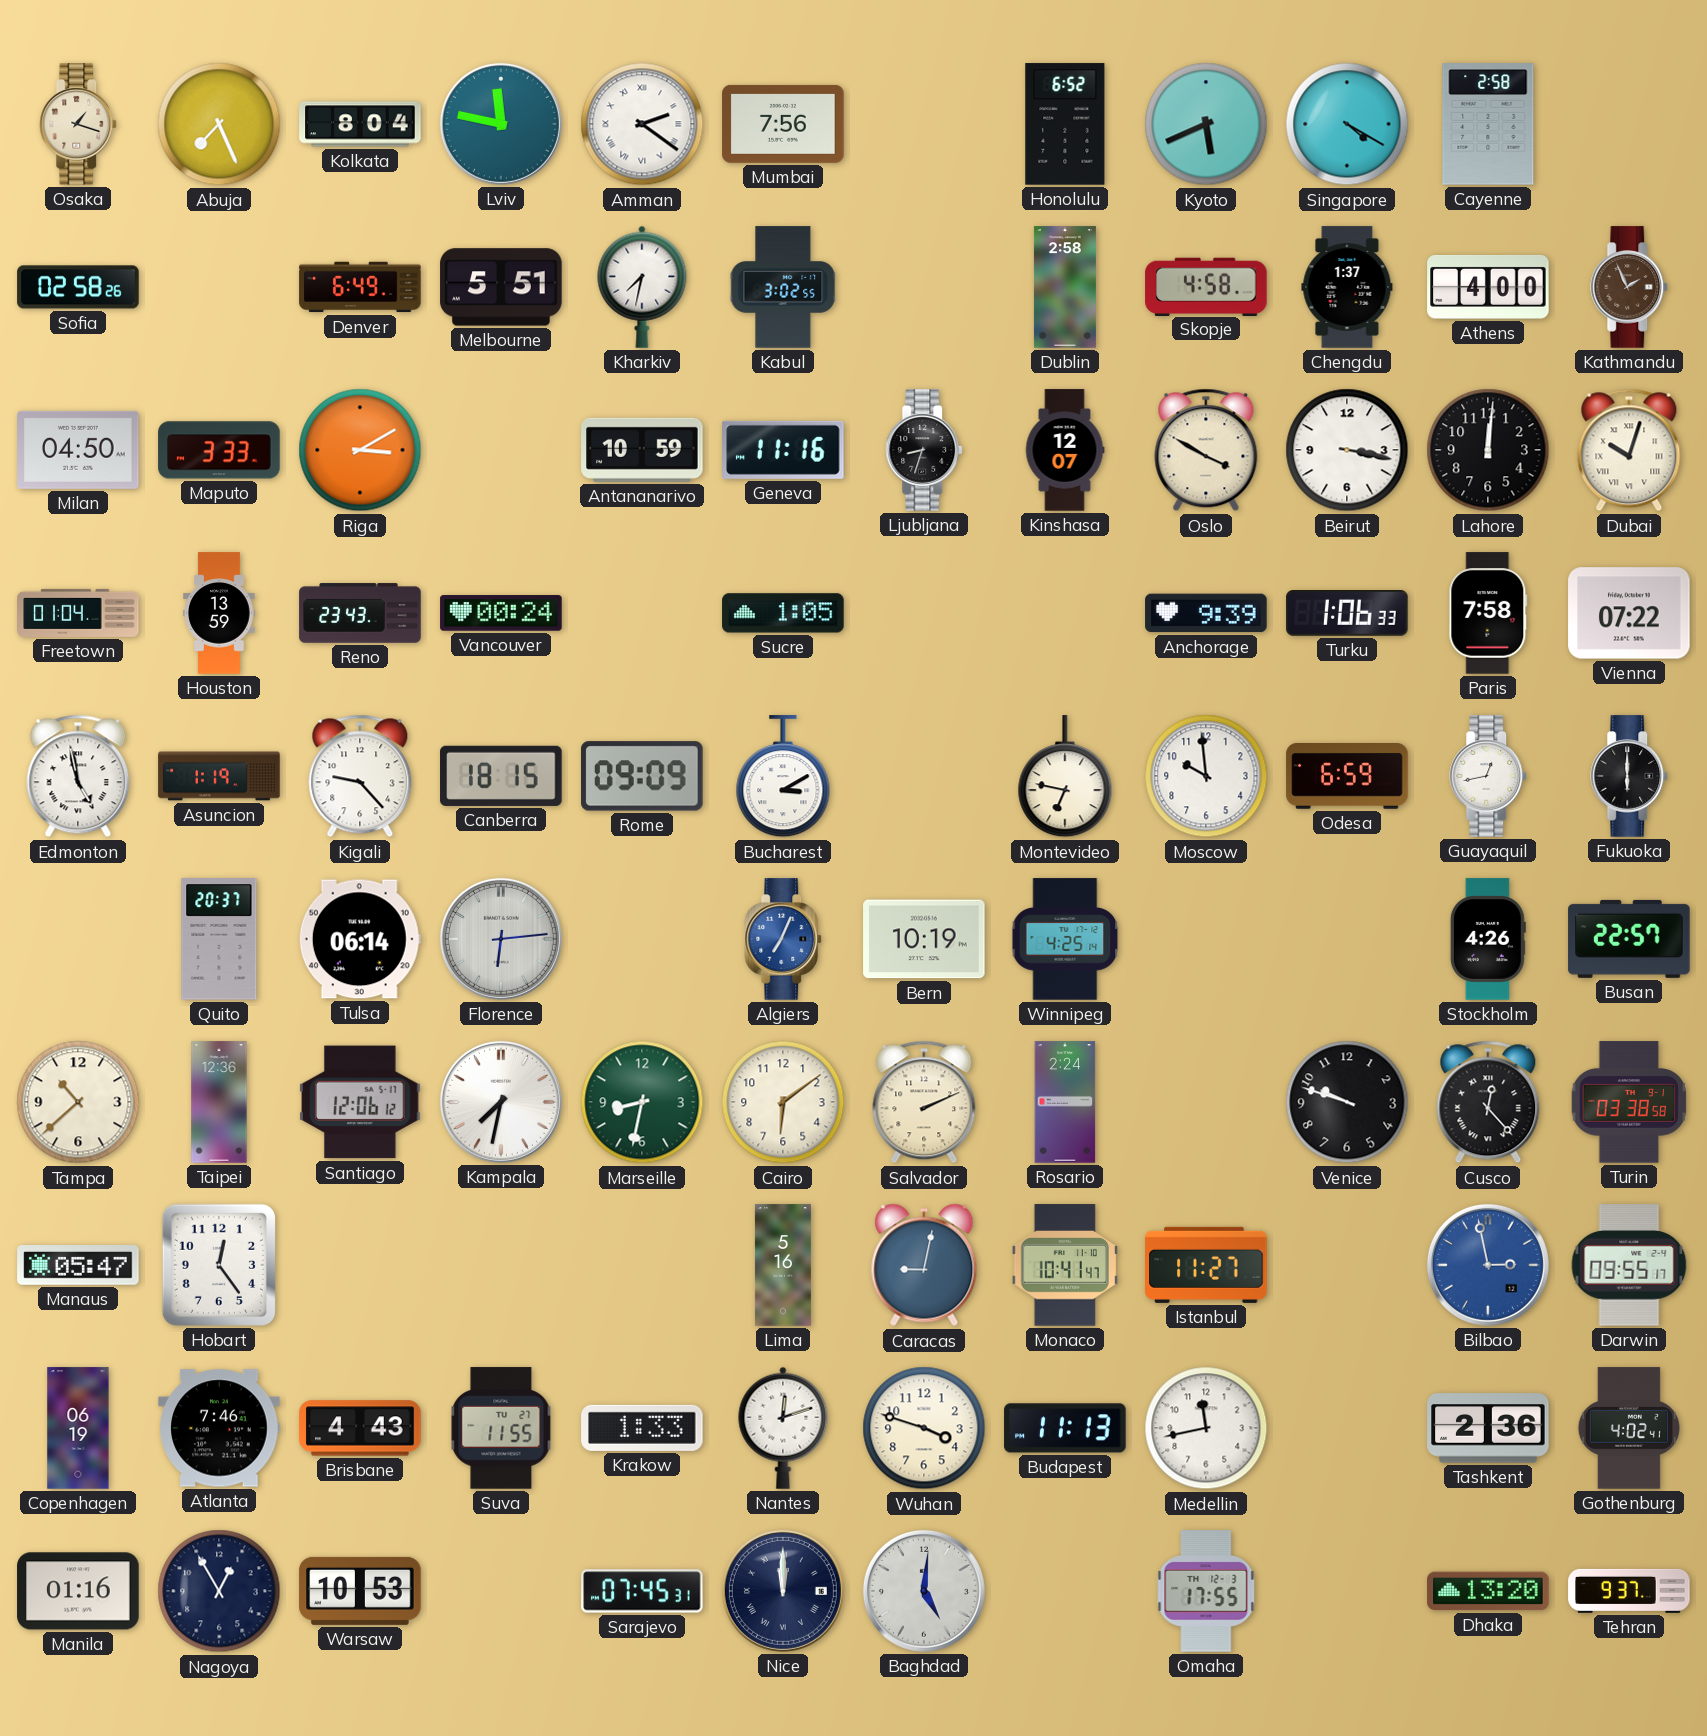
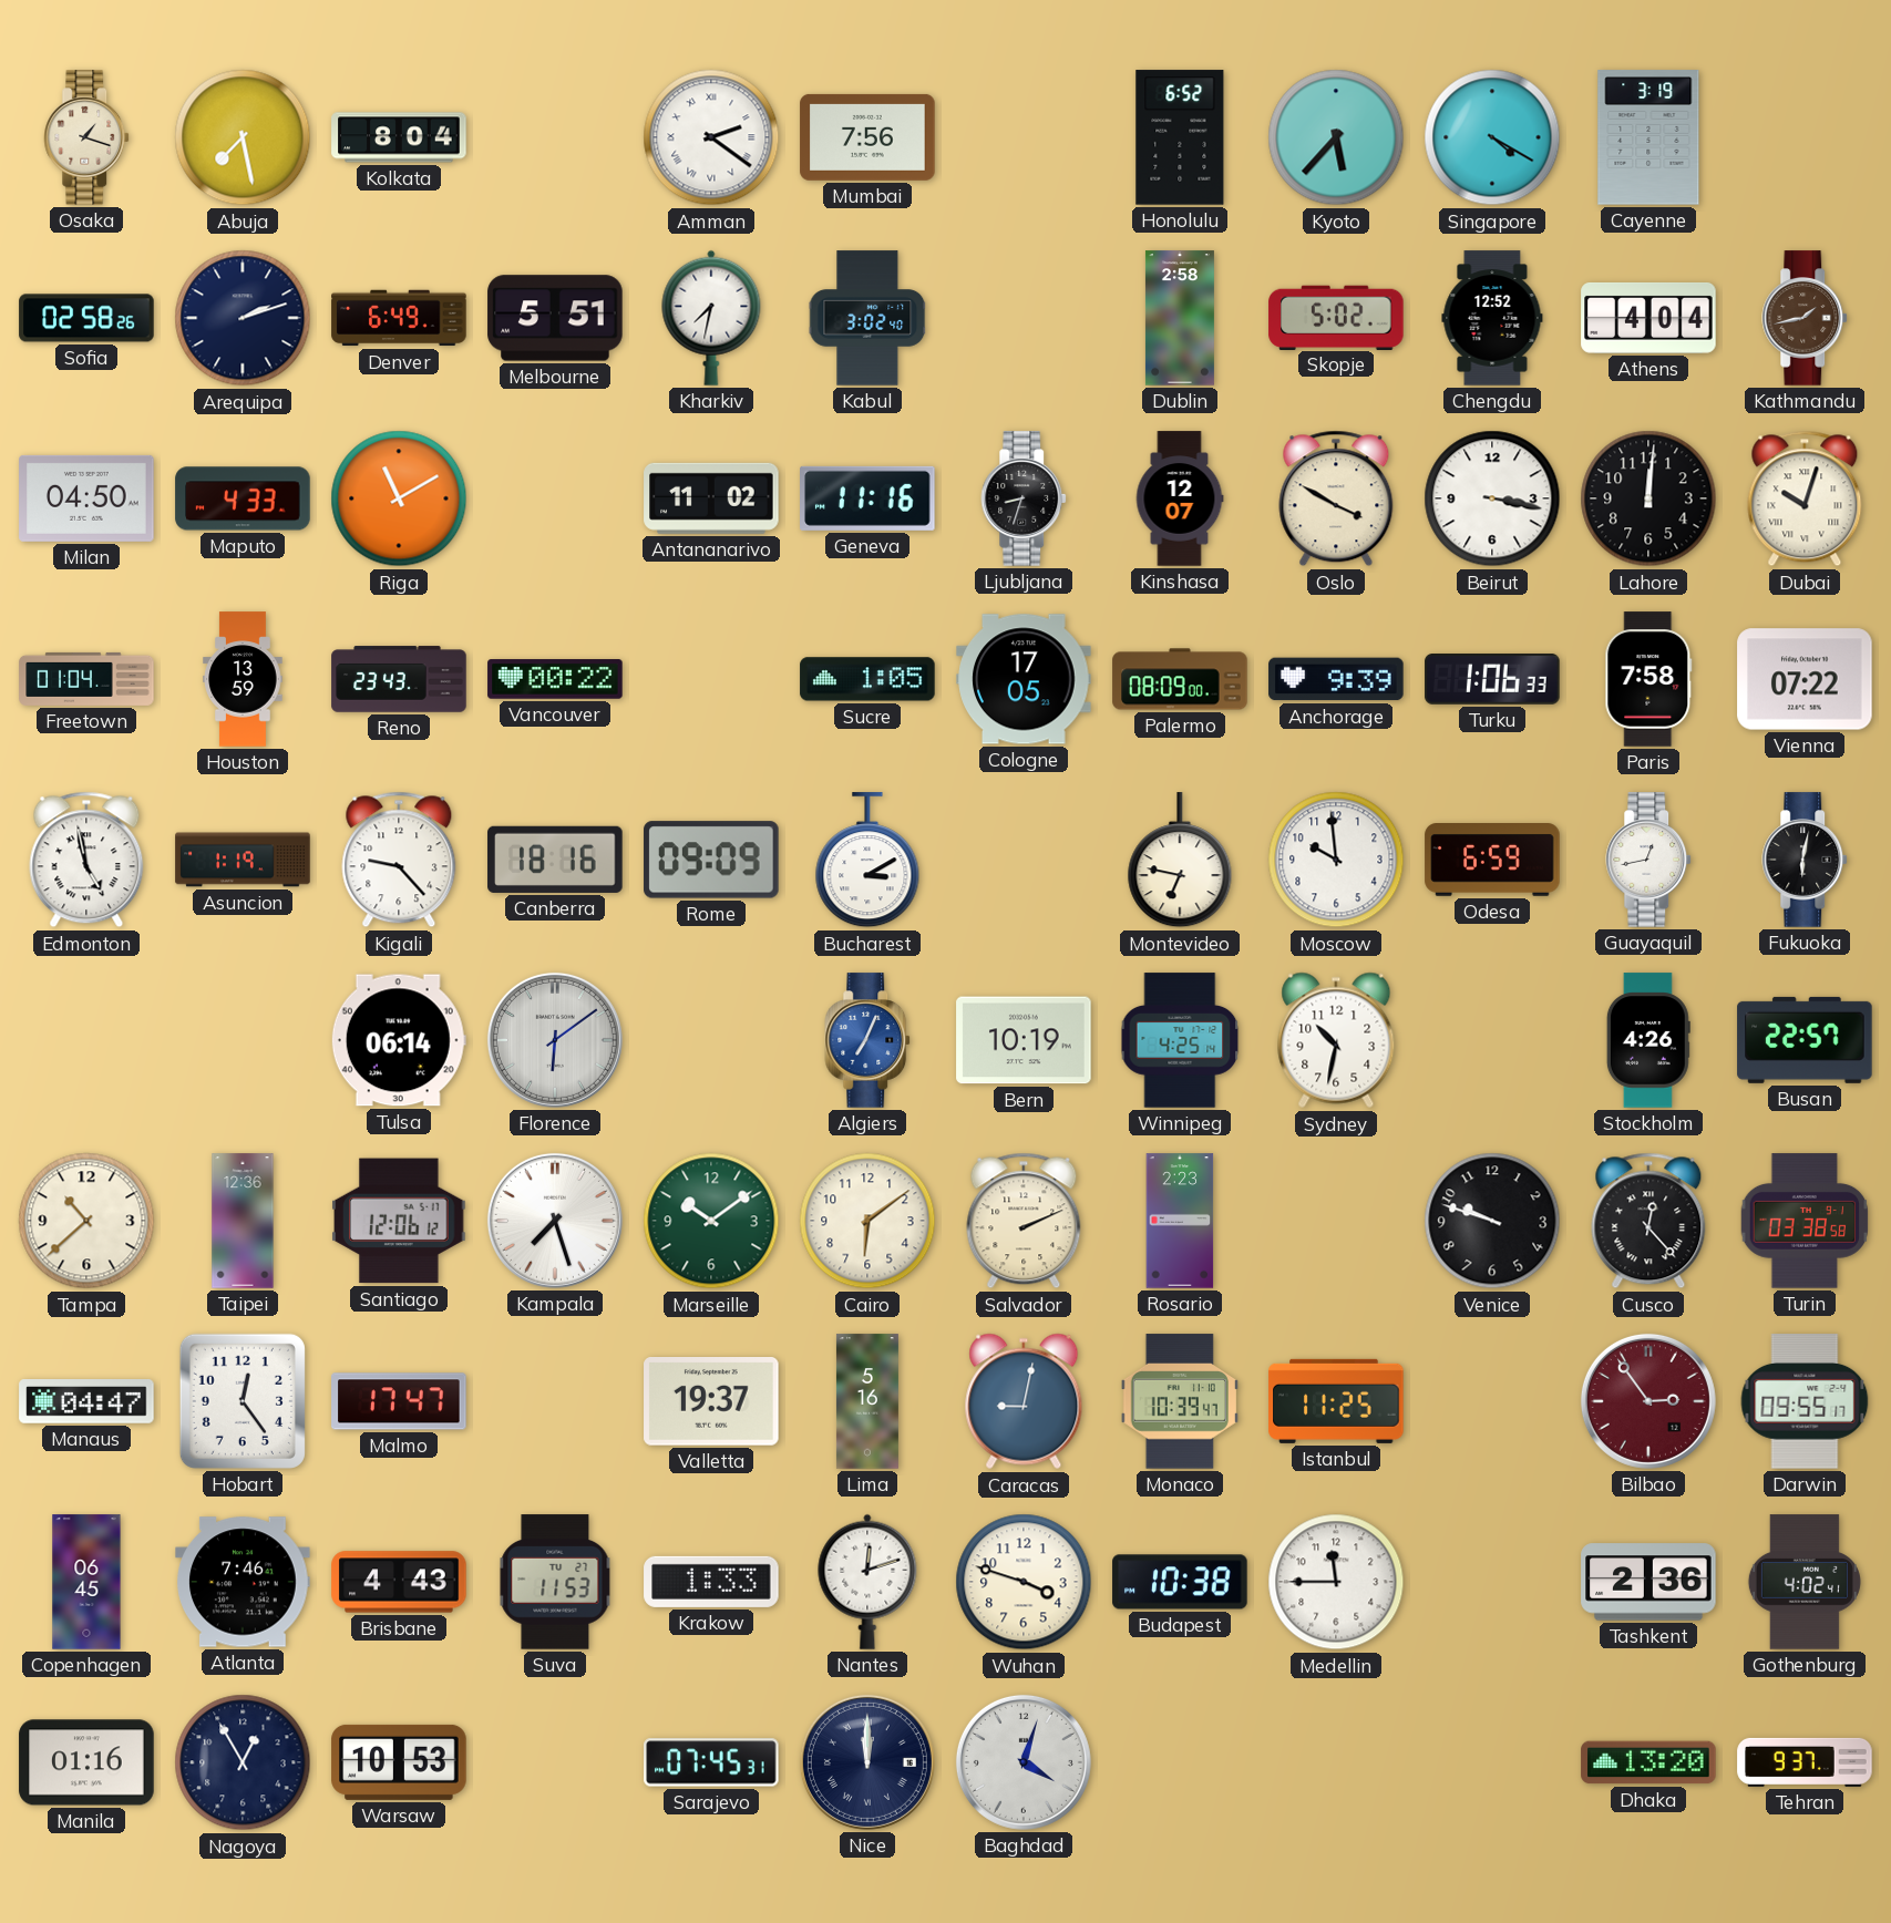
Abuja: 7:26 -> 7:28 (243, 137)
Lviv: 11:47 -> none (501, 124)
Kyoto: 5:41 -> 5:37 (1336, 137)
Cayenne: 2:58 -> 3:19 (1648, 137)
Arequipa: none -> 2:12 (243, 318)
Kabul: 3:02:55 -> 3:02:40 (867, 318)
Skopje: 4:58 -> 5:02 (1336, 317)
Chengdu: 1:37 -> 12:52 (1492, 318)
Athens: 4:00 -> 4:04 (1648, 318)
Kathmandu: 1:56 -> 1:43 (1806, 318)
Maputo: 3:33 -> 4:33 (243, 498)
Riga: 3:10 -> 11:10 (399, 498)
Antananarivo: 10:59 -> 11:02 (711, 498)
Vancouver: 00:24 -> 00:22 (555, 679)
Cologne: none -> 17:05 (1024, 679)
Palermo: none -> 08:09 (1180, 679)
Canberra: 18:15 -> 18:16 (555, 860)
Fukuoka: 6:00 -> 6:02 (1806, 860)
Quito: 20:37 -> none (219, 939)
Florence: 6:14 -> 6:09 (555, 1040)
Sydney: none -> 10:32 (1336, 1040)
Kampala: 7:32 -> 7:27 (555, 1221)
Marseille: 8:32 -> 10:09 (711, 1221)
Rosario: 2:24 -> 2:23 (1180, 1221)
Manaus: 05:47 -> 04:47 (86, 1402)
Malmo: none -> 17:47 (399, 1401)
Valletta: none -> 19:37 (711, 1402)
Monaco: 10:41 -> 10:39 (1180, 1401)
Istanbul: 11:27 -> 11:25 (1336, 1401)
Bilbao: 2:58 -> 2:54 (1648, 1401)
Bilbao dial: blue -> burgundy (1648, 1401)
Copenhagen: 06:19 -> 06:45 (86, 1582)
Suva: 11:55 -> 11:53 (555, 1582)
Budapest: 11:13 -> 10:38 (1180, 1582)
Medellin: 11:43 -> 11:45 (1336, 1582)
Baghdad: 5:01 -> 4:03 (1024, 1762)
Omaha: 17:55 -> none (1206, 1591)
